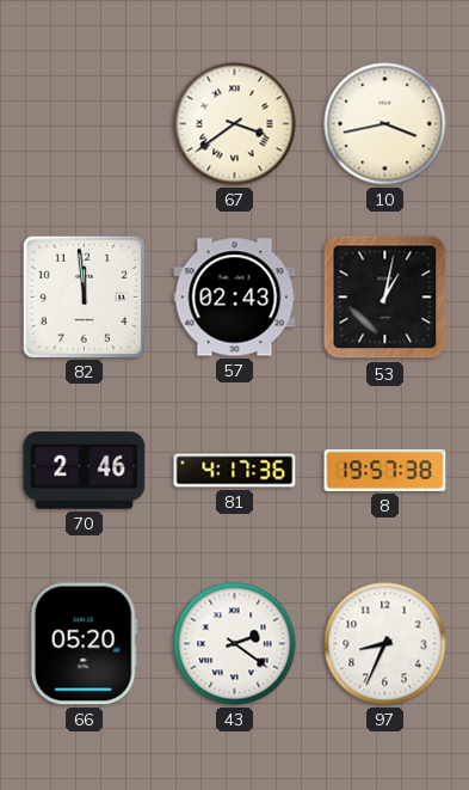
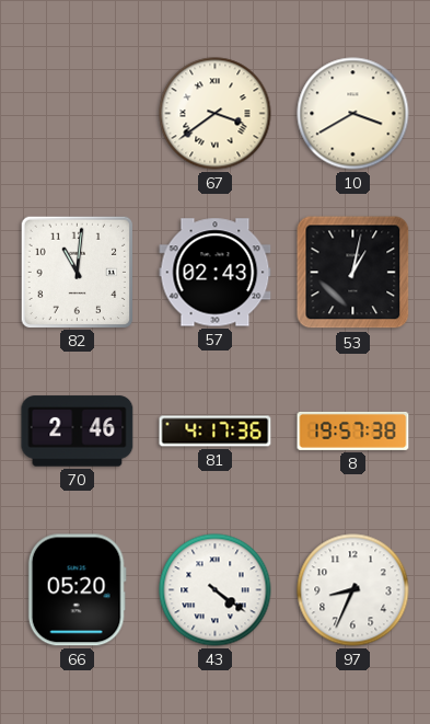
10: 3:43 -> 3:40 (353, 114)
82: 11:59 -> 11:01 (77, 272)
43: 2:21 -> 4:21 (216, 590)
